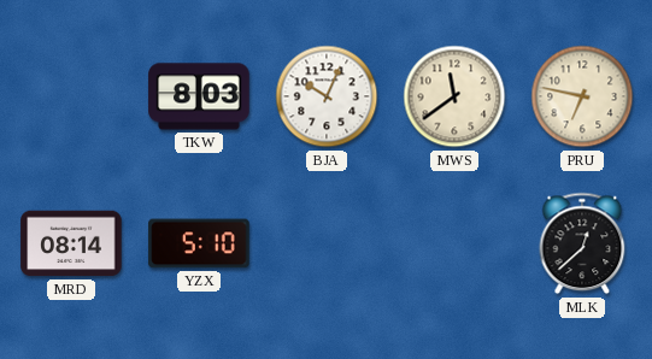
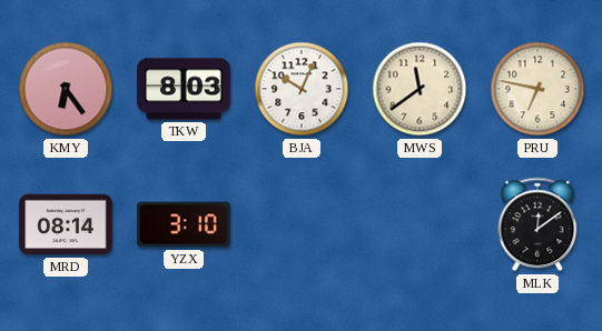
KMY: none -> 6:24 (66, 89)
YZX: 5:10 -> 3:10 (184, 224)
MLK: 12:38 -> 12:09 (537, 224)
